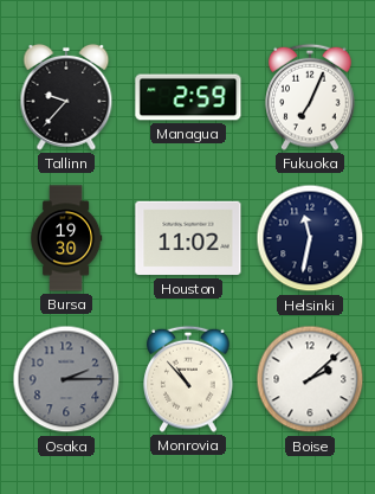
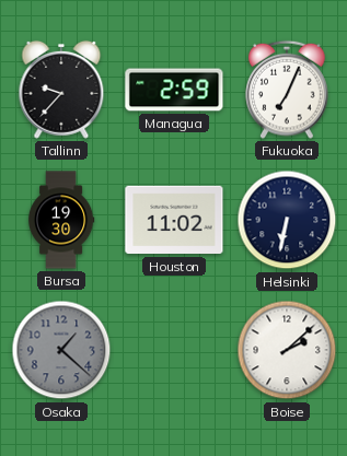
Helsinki: 11:32 -> 6:32 (287, 220)
Osaka: 2:15 -> 1:22 (61, 350)
Monrovia: 10:53 -> none (188, 379)
